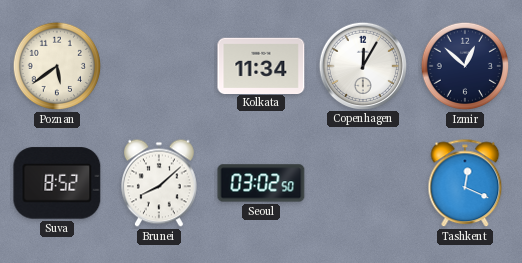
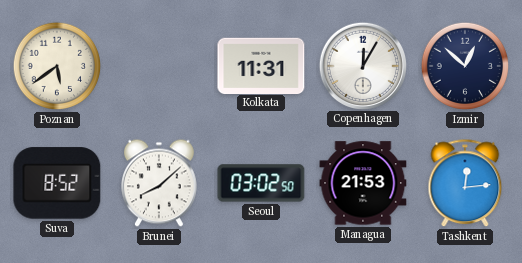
Kolkata: 11:34 -> 11:31 (261, 65)
Managua: none -> 21:53 (363, 183)
Tashkent: 12:19 -> 12:14 (465, 184)
